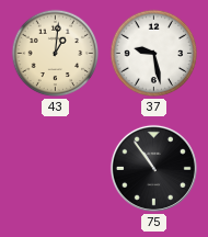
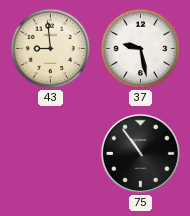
43: 1:01 -> 8:59 (51, 49)
